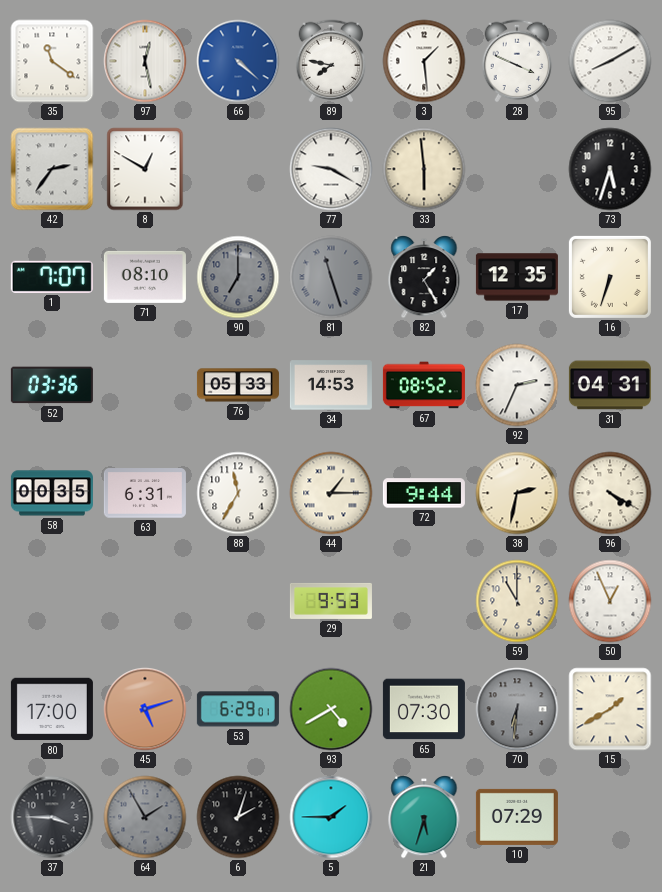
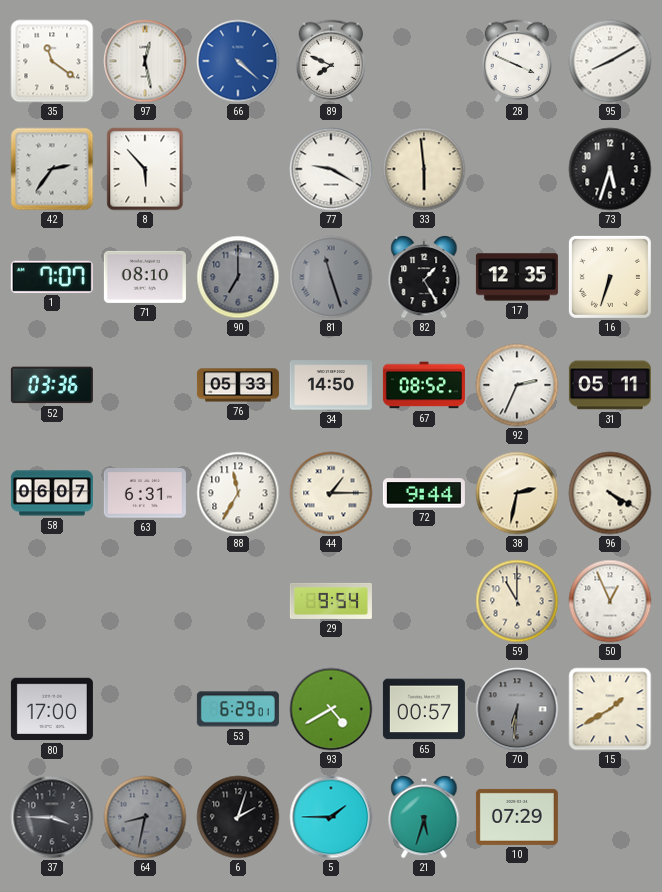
89: 7:47 -> 7:49 (331, 61)
3: 1:29 -> none (424, 61)
8: 12:50 -> 5:53 (145, 169)
34: 14:53 -> 14:50 (331, 385)
31: 04:31 -> 05:11 (610, 385)
58: 00:35 -> 06:07 (52, 493)
29: 9:53 -> 9:54 (331, 601)
45: 5:12 -> none (145, 709)
65: 07:30 -> 00:57 (424, 709)
64: 1:55 -> 8:32 (145, 817)
